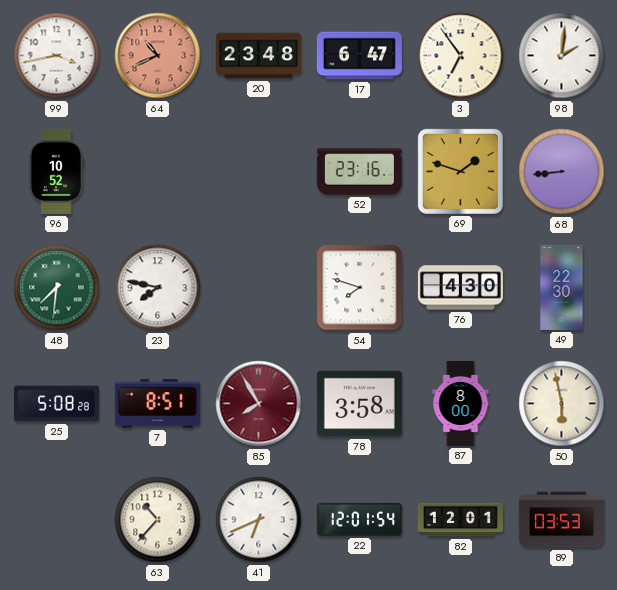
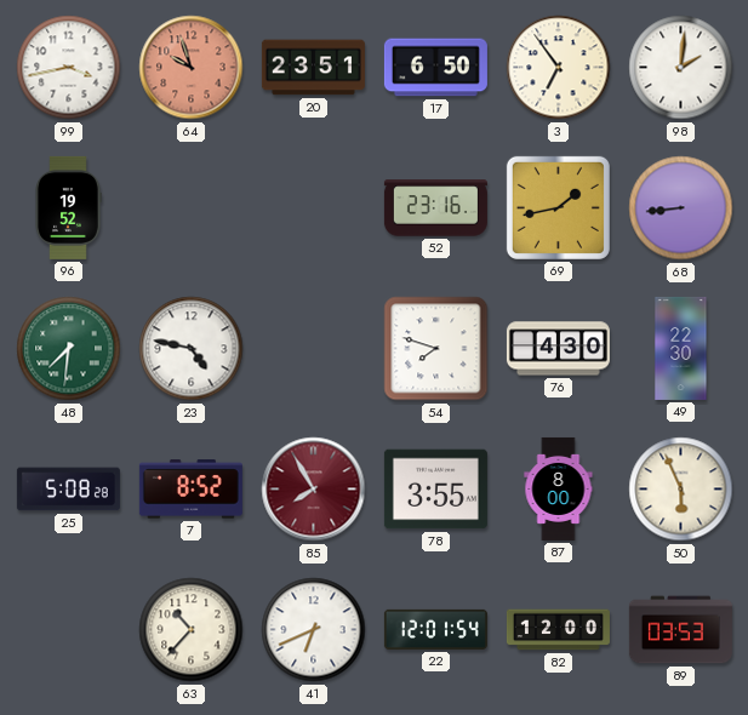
64: 10:41 -> 9:57 (192, 68)
20: 23:48 -> 23:51 (313, 68)
17: 6:47 -> 6:50 (435, 68)
96: 10:52 -> 19:52 (68, 207)
69: 1:48 -> 1:43 (558, 207)
23: 7:47 -> 4:47 (192, 349)
7: 8:51 -> 8:52 (190, 490)
78: 3:58 -> 3:55 (435, 490)
50: 5:58 -> 5:56 (681, 490)
82: 12:01 -> 12:00 (558, 630)
